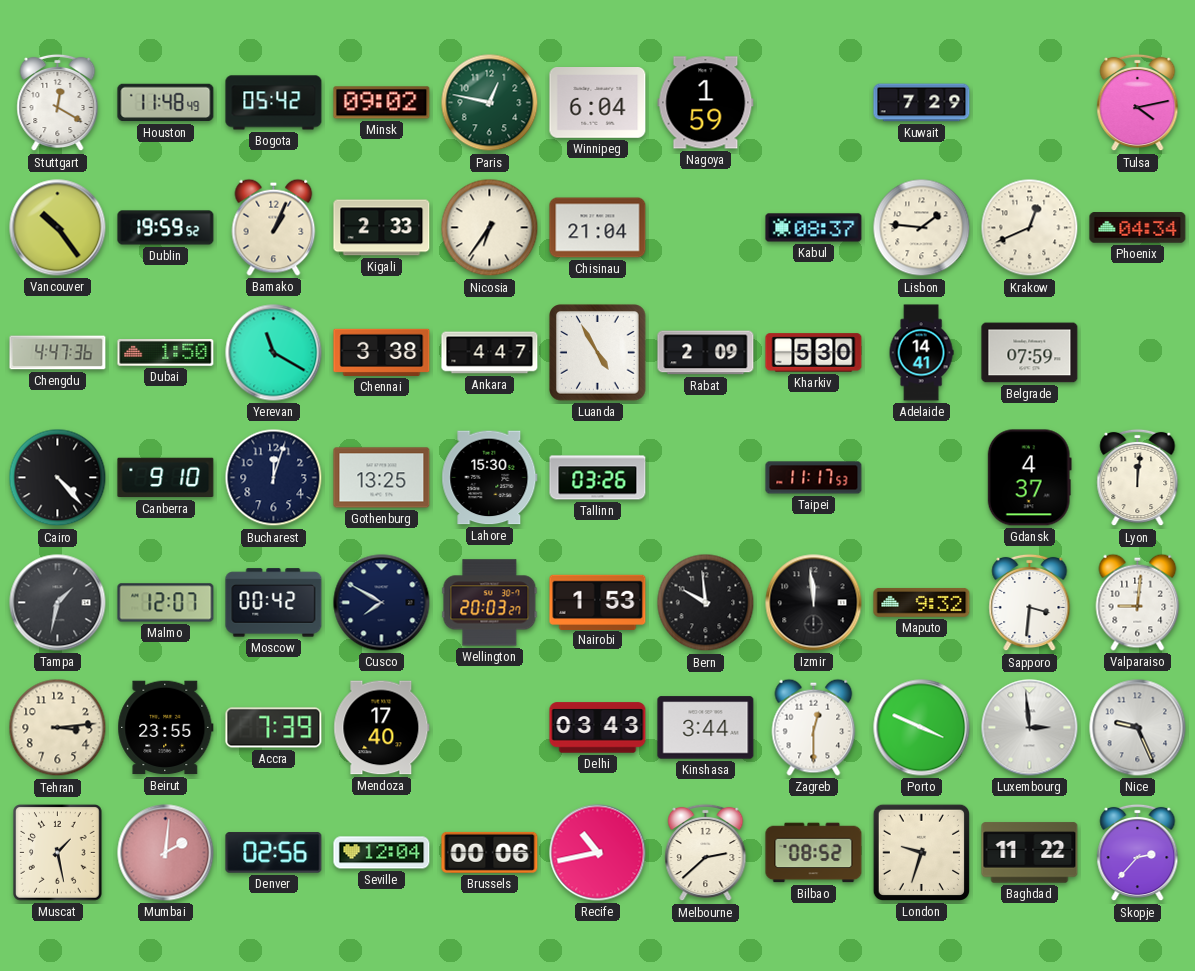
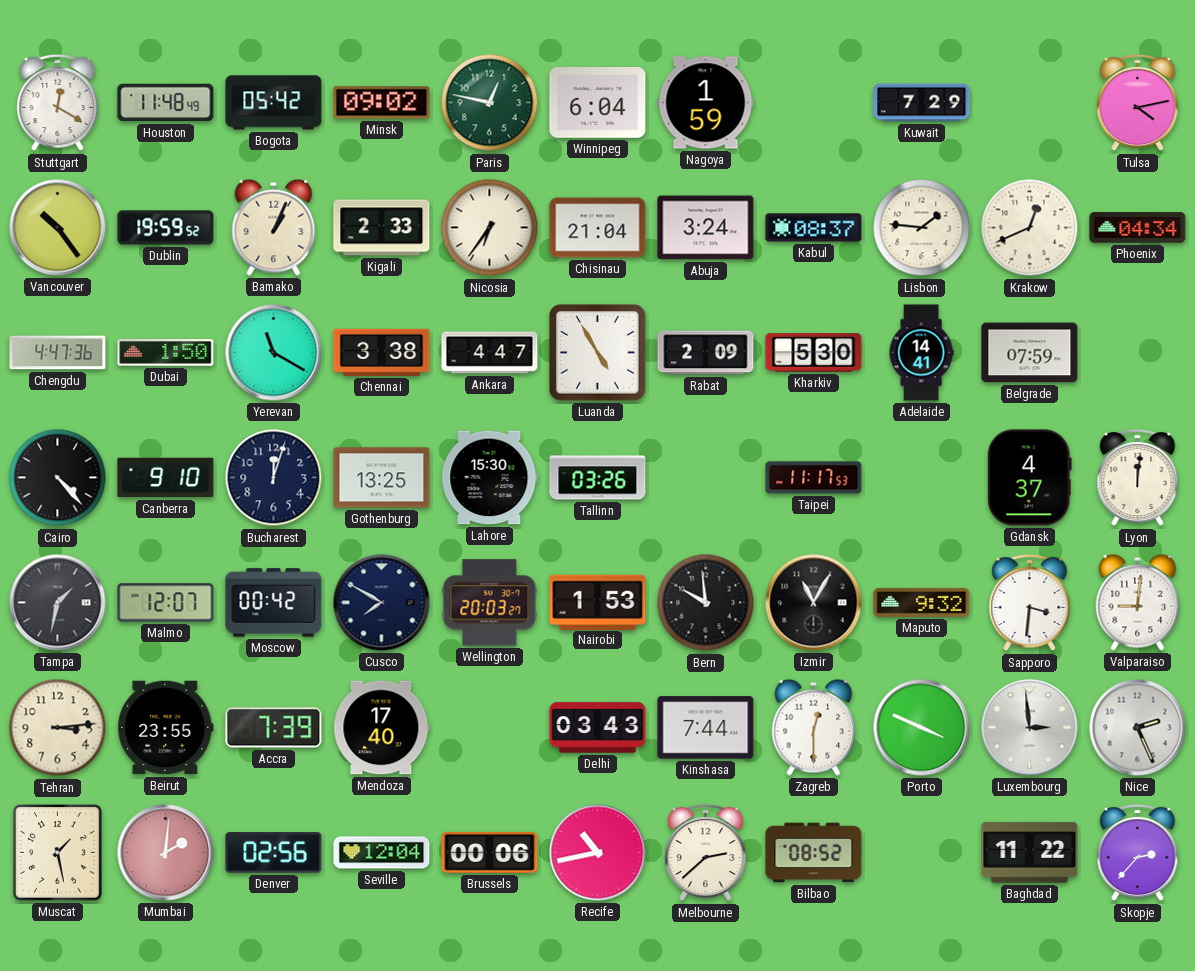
Abuja: none -> 3:24 (706, 228)
Izmir: 11:59 -> 11:05 (814, 603)
Kinshasa: 3:44 -> 7:44 (706, 728)
Nice: 9:26 -> 2:26 (1138, 728)
London: 9:33 -> none (921, 852)
